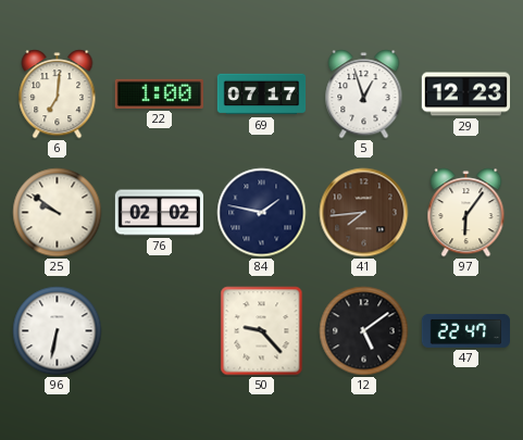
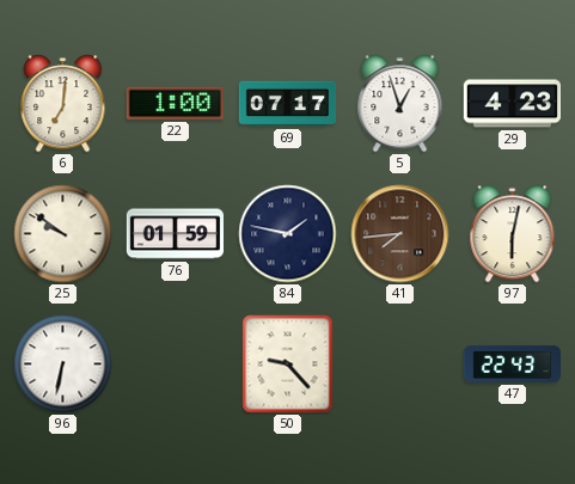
29: 12:23 -> 4:23 (512, 104)
76: 02:02 -> 01:59 (175, 234)
97: 6:06 -> 6:02 (513, 234)
12: 5:09 -> none (364, 331)
47: 22:47 -> 22:43 (513, 363)
